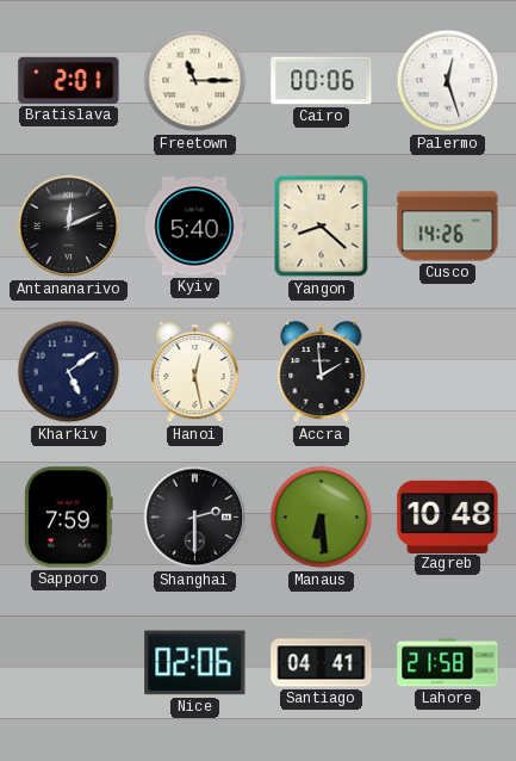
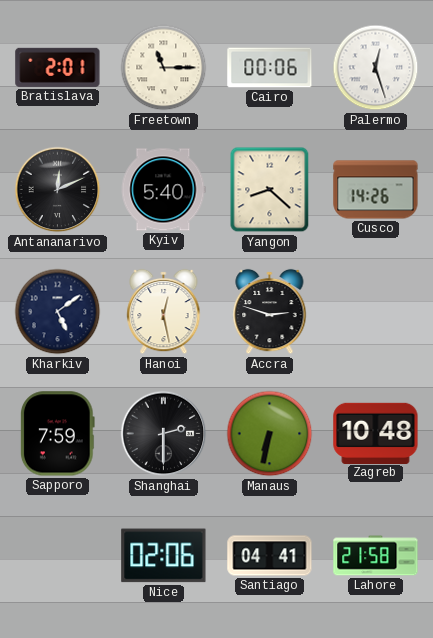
Accra: 1:59 -> 2:48 (270, 312)
Manaus: 6:29 -> 6:32 (270, 434)
